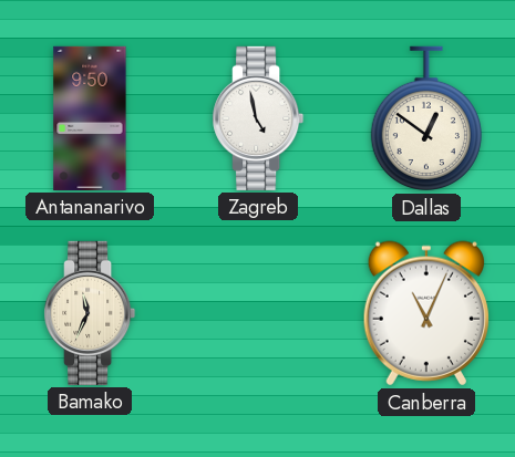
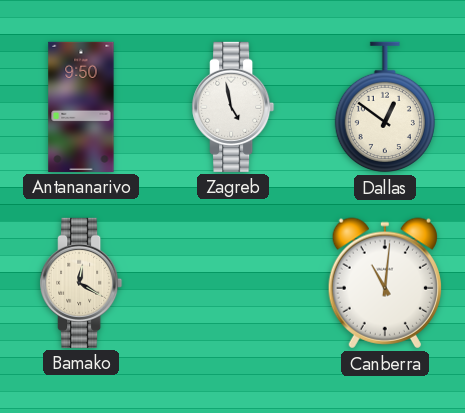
Bamako: 11:34 -> 12:20 (81, 283)
Canberra: 11:04 -> 11:01 (385, 283)
